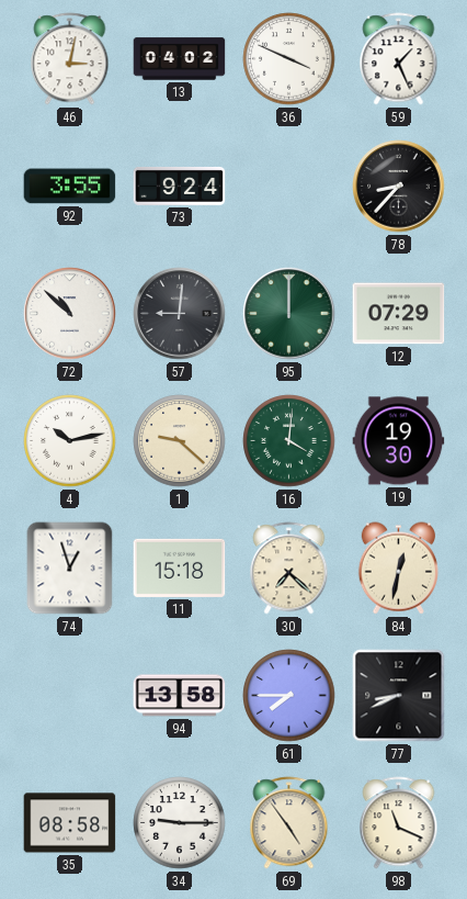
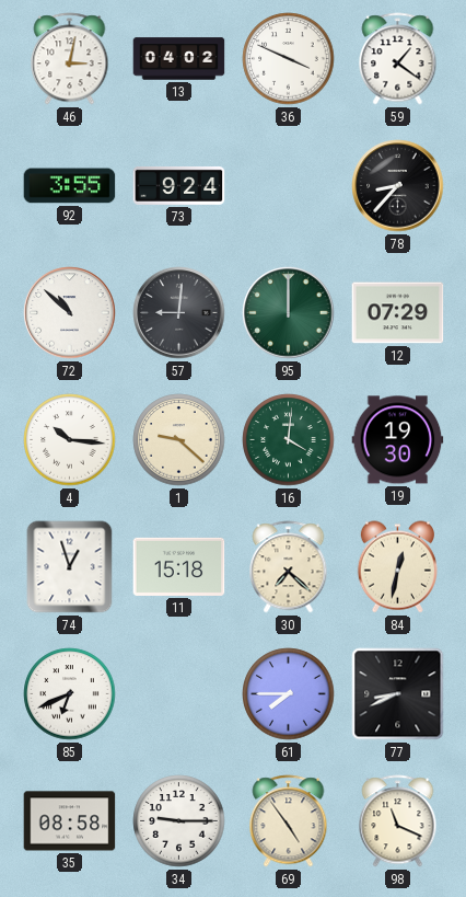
59: 1:26 -> 1:21 (398, 59)
4: 10:13 -> 10:16 (70, 440)
85: none -> 6:41 (70, 694)
94: 13:58 -> none (180, 696)
